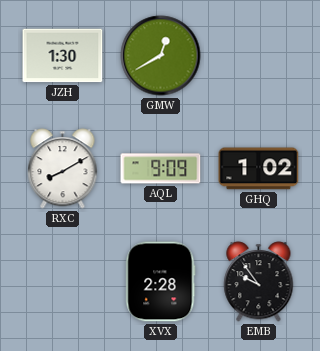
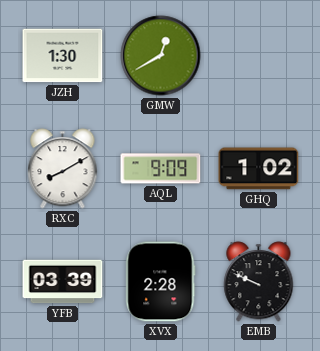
YFB: none -> 03:39 (63, 282)
EMB: 9:54 -> 9:49 (259, 282)
